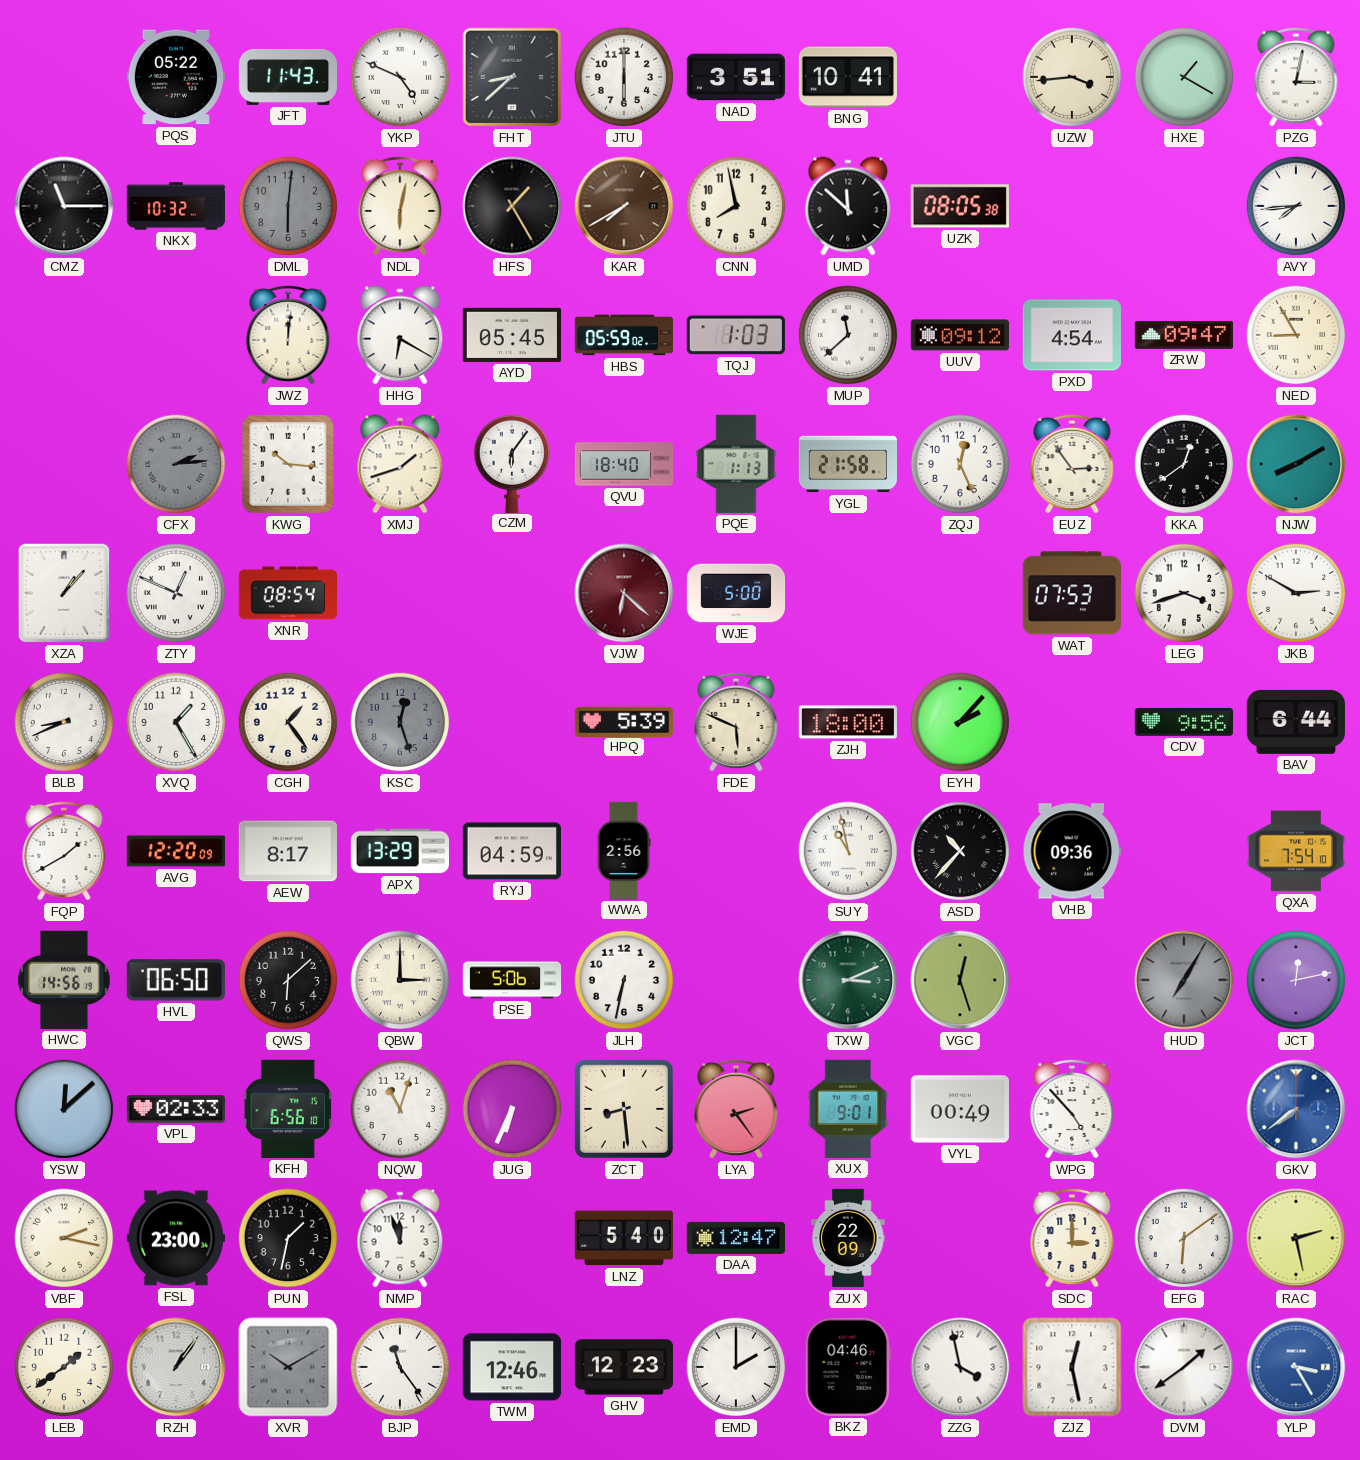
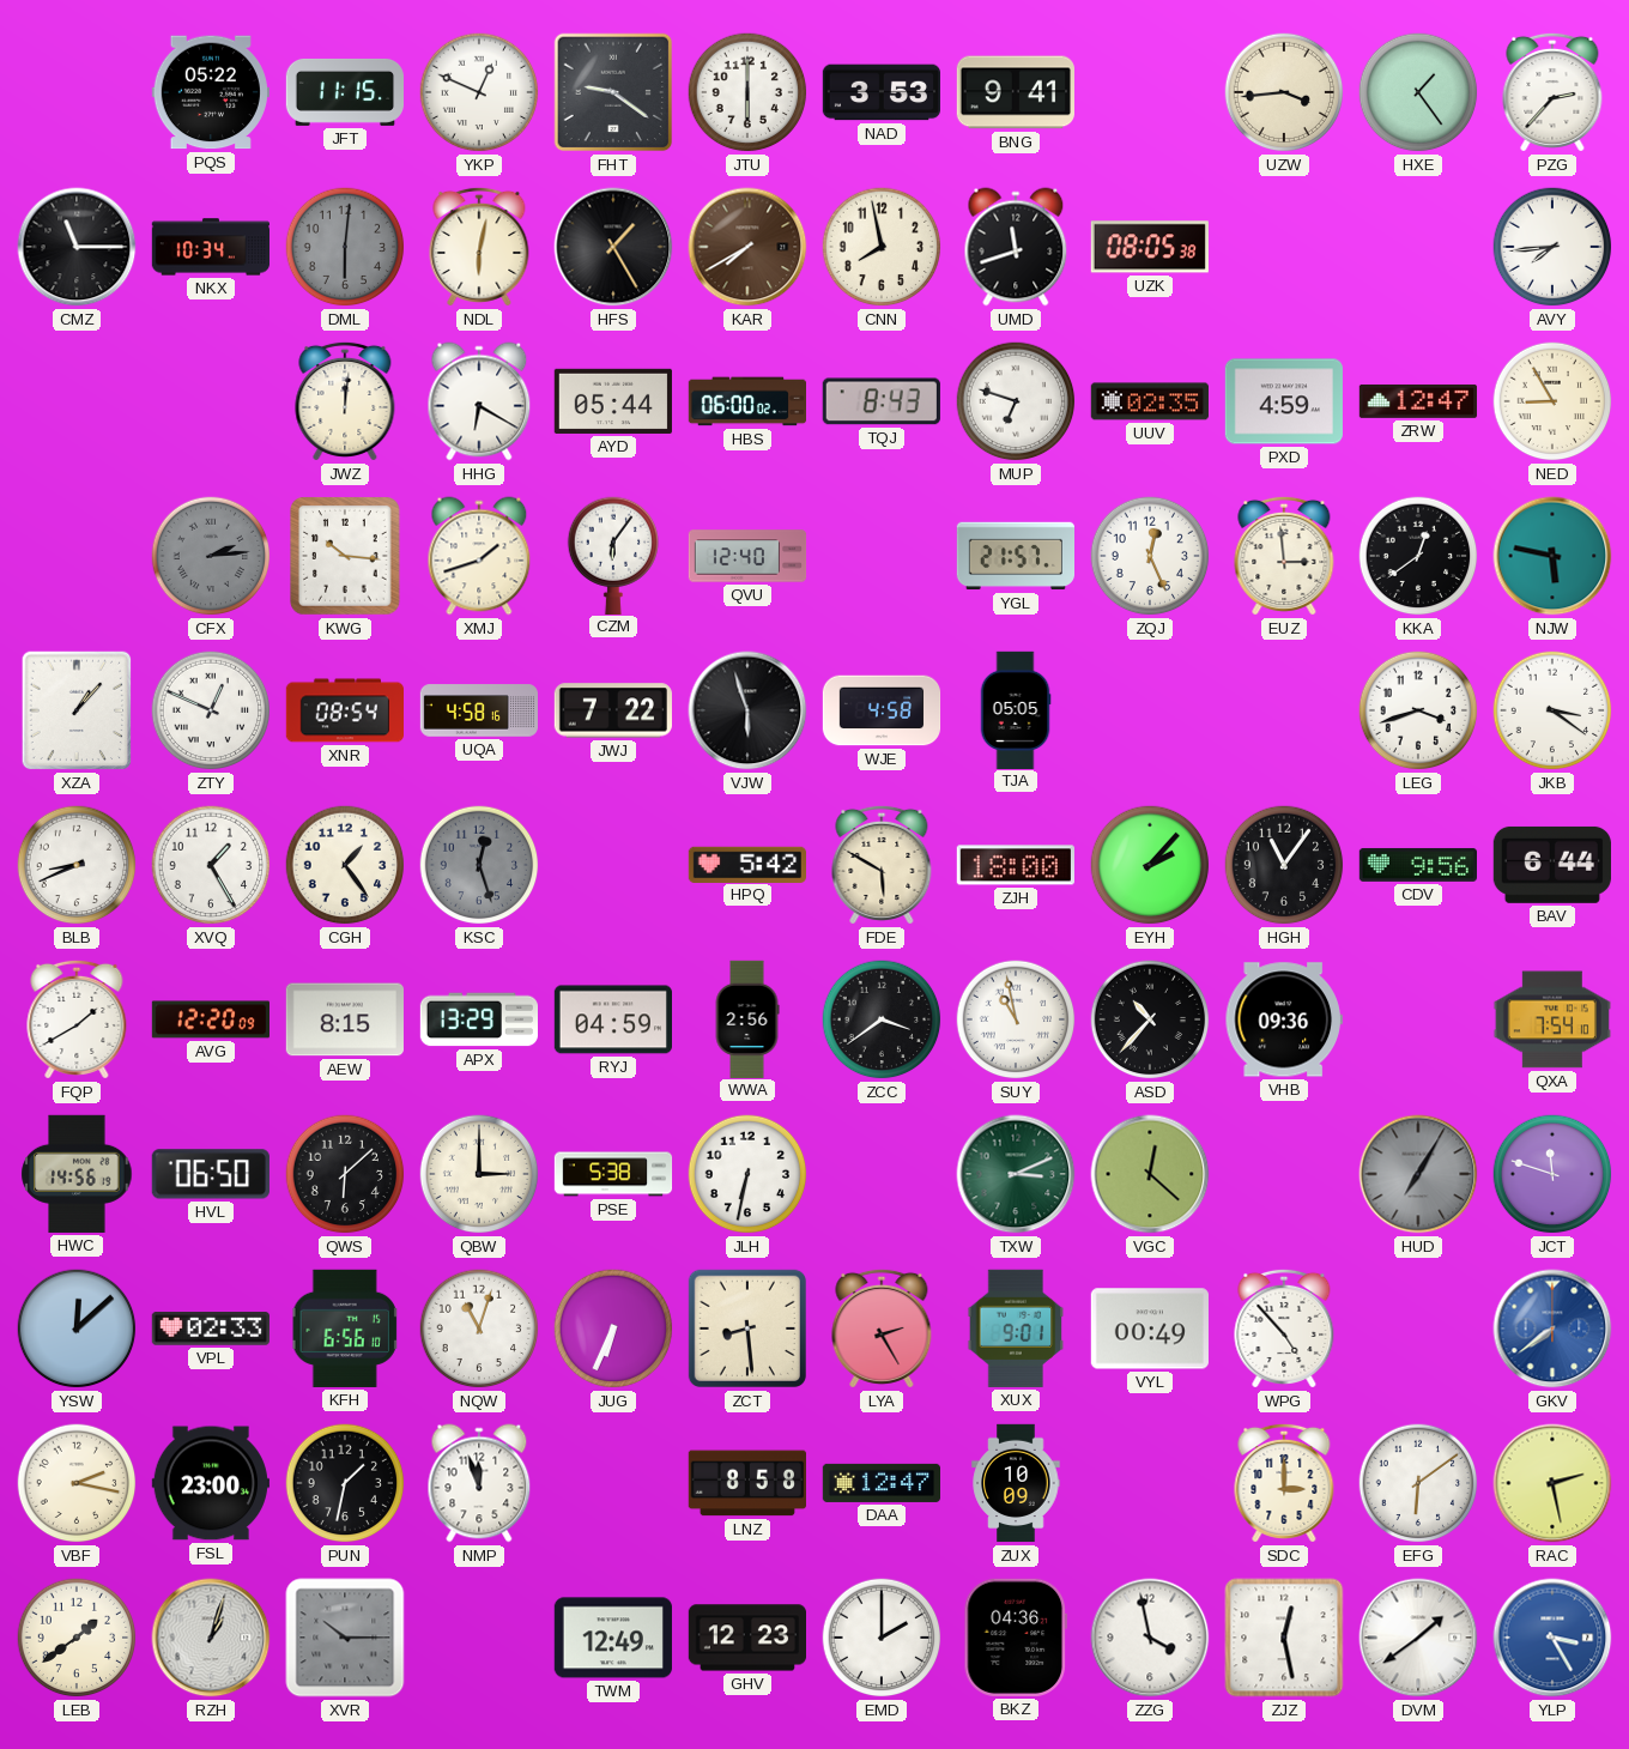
JFT: 11:43 -> 11:15 (344, 92)
YKP: 4:49 -> 12:49 (479, 92)
FHT: 8:38 -> 9:21 (613, 92)
NAD: 3:51 -> 3:53 (880, 92)
BNG: 10:41 -> 9:41 (1016, 92)
HXE: 1:20 -> 1:24 (1418, 92)
PZG: 3:02 -> 2:37 (1552, 92)
NKX: 10:32 -> 10:34 (210, 247)
UMD: 11:52 -> 11:42 (1016, 247)
AYD: 05:45 -> 05:44 (613, 401)
HBS: 05:59 -> 06:00 (746, 401)
TQJ: 1:03 -> 8:43 (882, 401)
MUP: 11:38 -> 6:48 (1016, 401)
UUV: 09:12 -> 02:35 (1150, 401)
PXD: 4:54 -> 4:59 (1284, 401)
ZRW: 09:47 -> 12:47 (1417, 401)
QVU: 18:40 -> 12:40 (747, 556)
PQE: 1:13 -> none (736, 464)
YGL: 21:58 -> 21:57 (1015, 556)
EUZ: 2:54 -> 2:59 (1284, 556)
NJW: 8:10 -> 5:47 (1552, 556)
UQA: none -> 4:58 (479, 710)
JWJ: none -> 7:22 (613, 710)
VJW: 6:22 -> 5:57 (747, 710)
VJW dial: burgundy -> black (747, 710)
WJE: 5:00 -> 4:58 (882, 710)
TJA: none -> 05:05 (1016, 709)
WAT: 07:53 -> none (1072, 593)
JKB: 2:50 -> 3:21 (1552, 710)
HPQ: 5:39 -> 5:42 (746, 864)
FDE: 5:49 -> 5:50 (882, 865)
HGH: none -> 11:06 (1284, 865)
AEW: 8:17 -> 8:15 (345, 1019)
ZCC: none -> 3:39 (882, 1019)
PSE: 5:06 -> 5:38 (613, 1174)
VGC: 12:27 -> 12:22 (1150, 1174)
JCT: 12:13 -> 11:48 (1552, 1174)
LYA: 2:24 -> 2:25 (882, 1329)
LNZ: 5:40 -> 8:58 (747, 1483)
ZUX: 22:09 -> 10:09 (1016, 1483)
RZH: 1:06 -> 1:03 (211, 1638)
XVR: 10:10 -> 10:15 (345, 1638)
BJP: 11:24 -> none (400, 1367)
TWM: 12:46 -> 12:49 (613, 1638)
BKZ: 04:46 -> 04:36 (1015, 1638)
